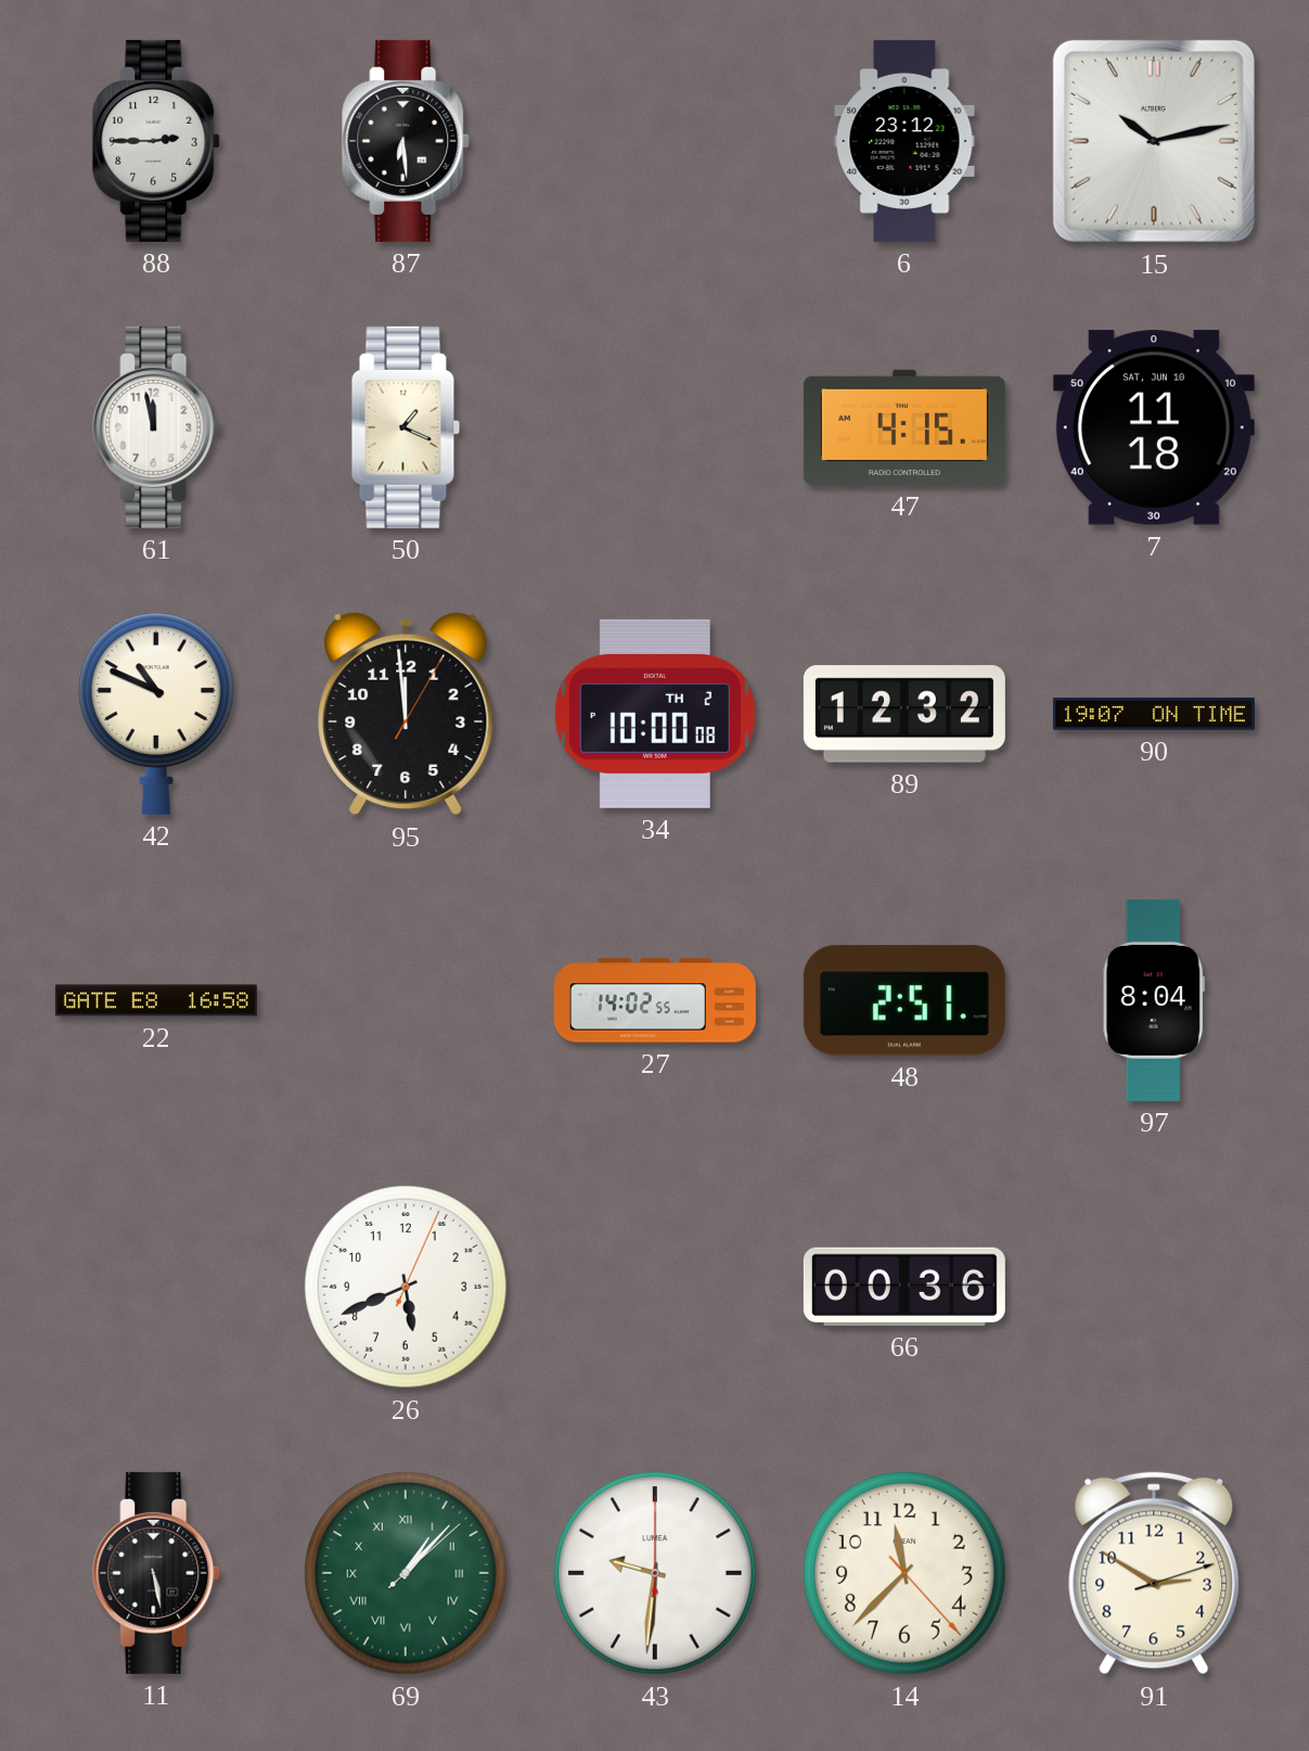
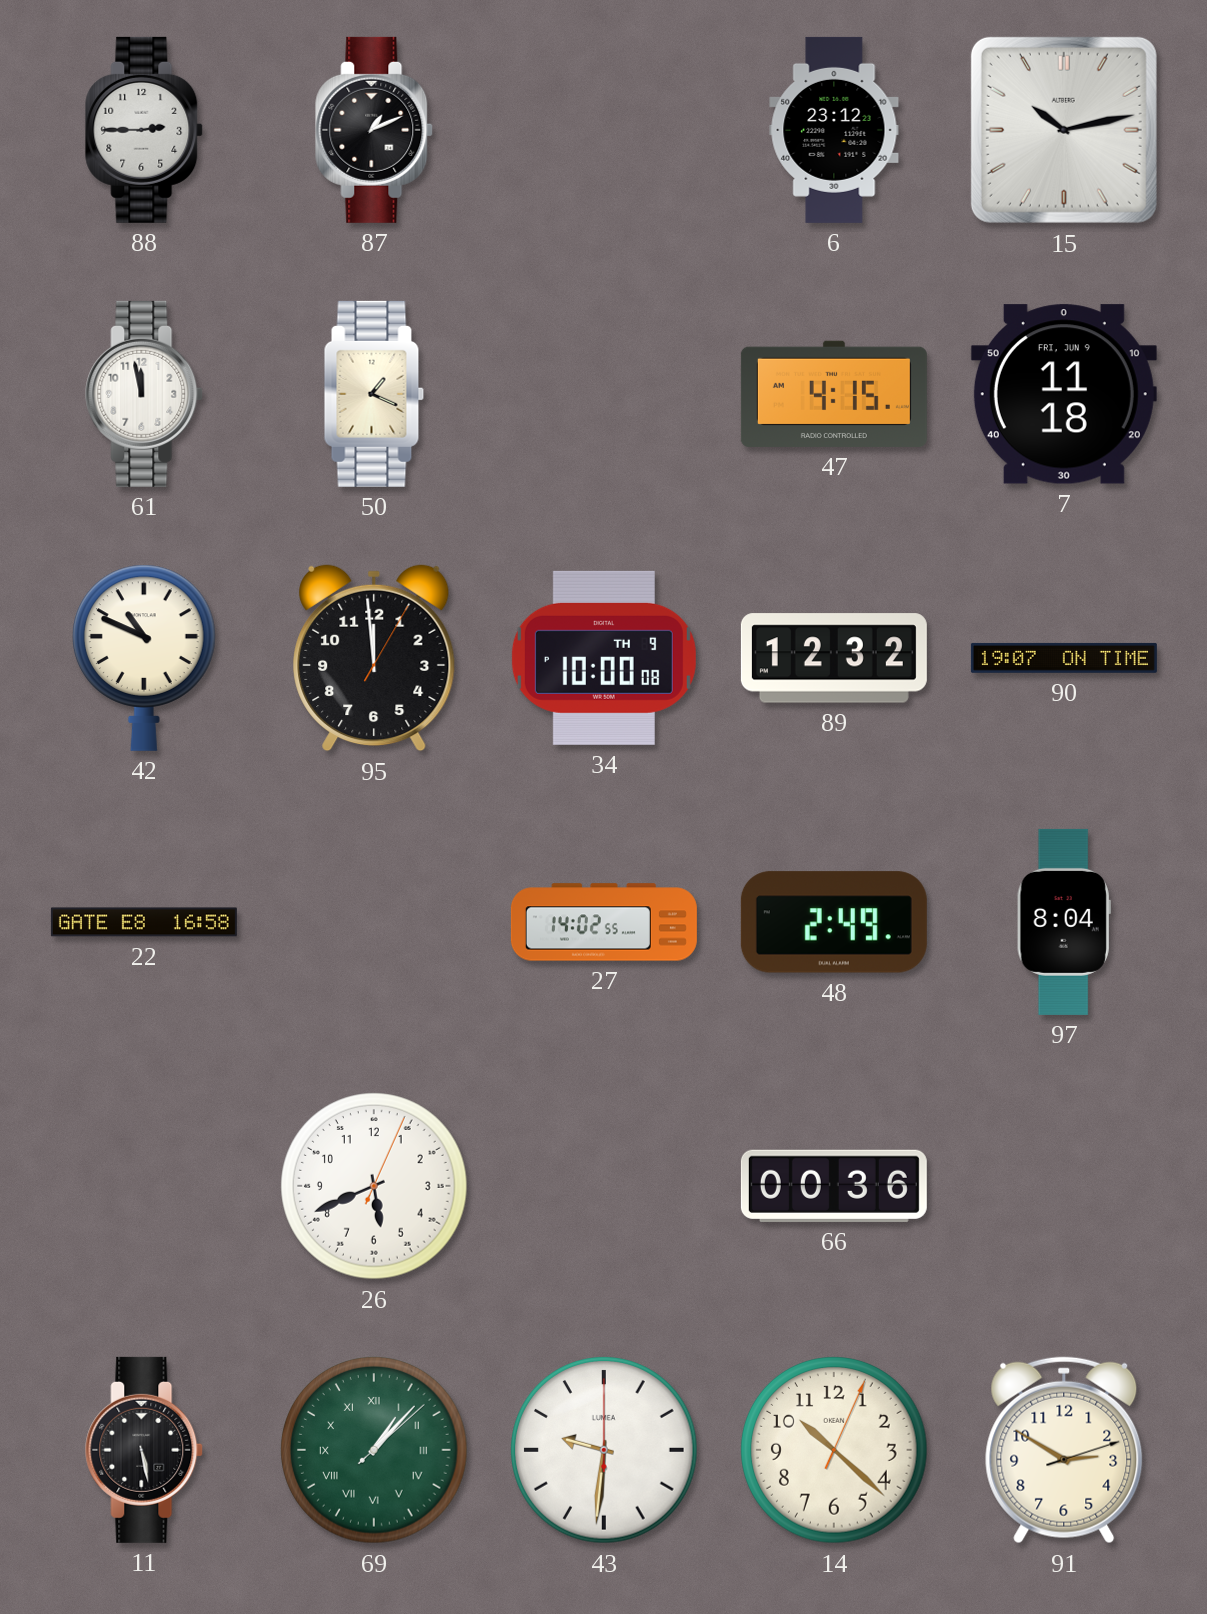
87: 6:29 -> 1:11 (375, 130)
7 date: SAT, JUN 10 -> FRI, JUN 9 (1064, 394)
34 date: TH 2 -> TH 9 (604, 658)
48: 2:51 -> 2:49 (834, 922)
14: 11:37 -> 10:22 (834, 1450)
